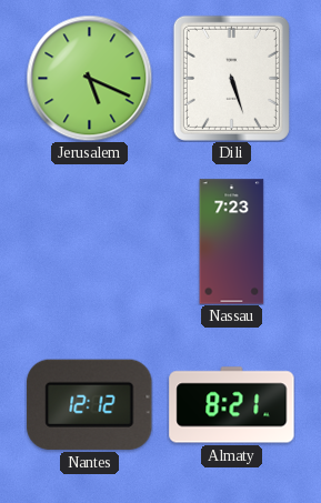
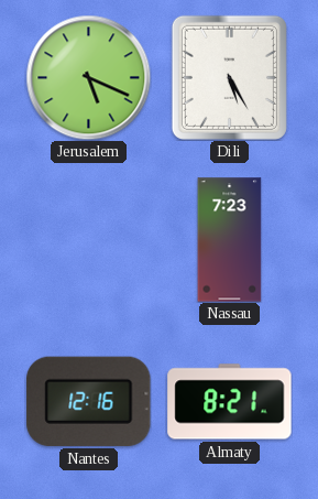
Dili: 5:27 -> 5:25 (229, 77)
Nantes: 12:12 -> 12:16 (89, 401)
